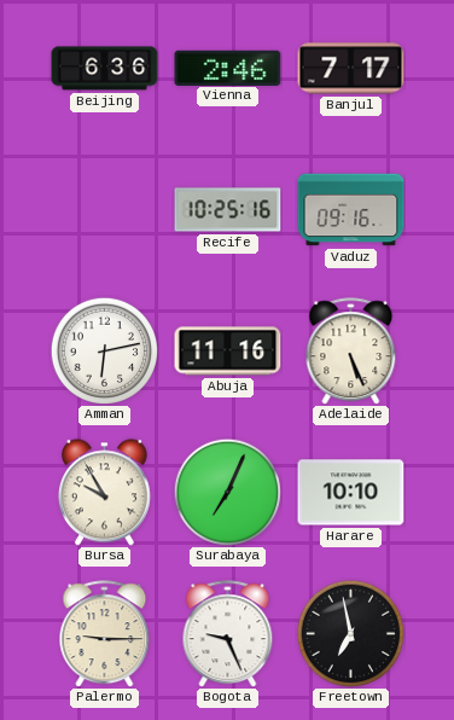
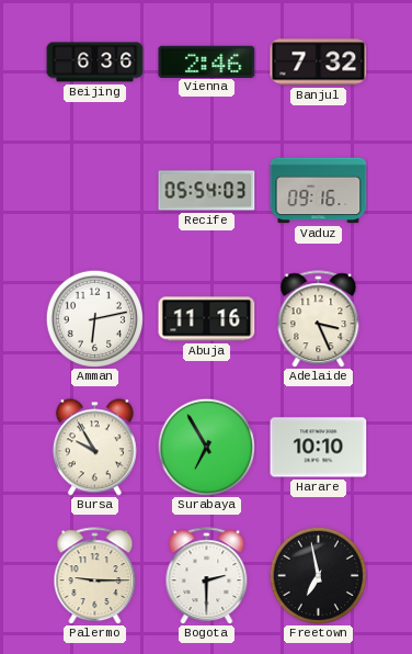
Banjul: 7:17 -> 7:32 (319, 63)
Recife: 10:25 -> 05:54 (207, 191)
Adelaide: 5:26 -> 3:26 (319, 319)
Surabaya: 7:04 -> 6:55 (206, 447)
Bogota: 9:26 -> 2:30 (207, 576)
